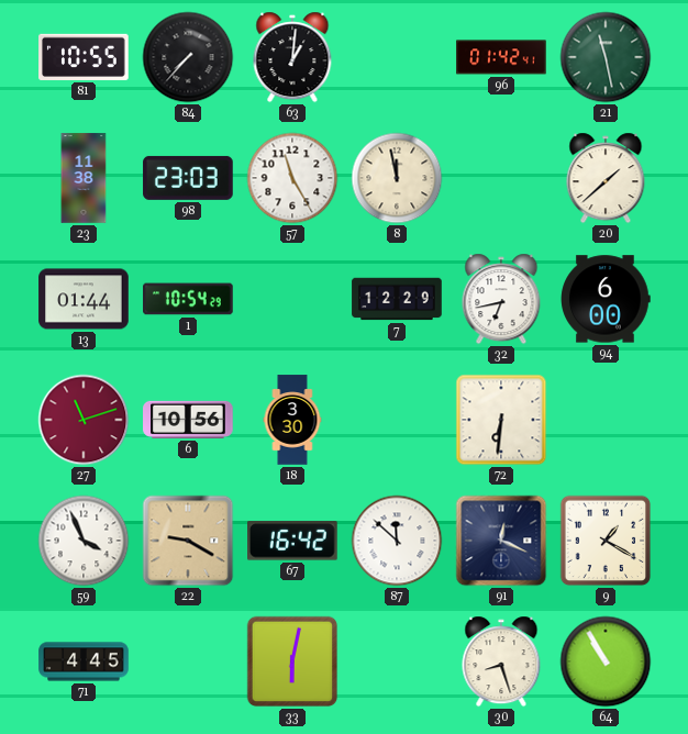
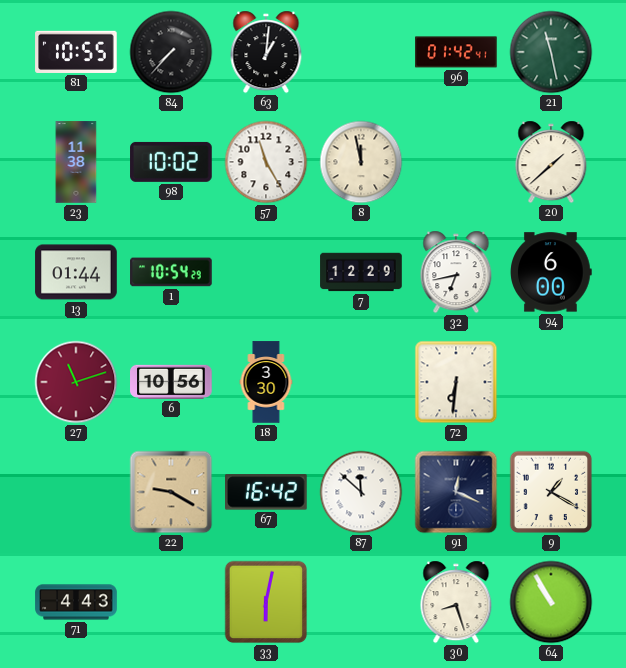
98: 23:03 -> 10:02 (171, 162)
59: 3:56 -> none (84, 541)
71: 4:45 -> 4:43 (76, 602)
